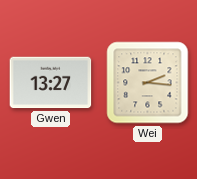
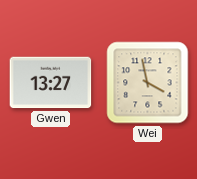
Wei: 2:16 -> 3:58 (148, 83)
